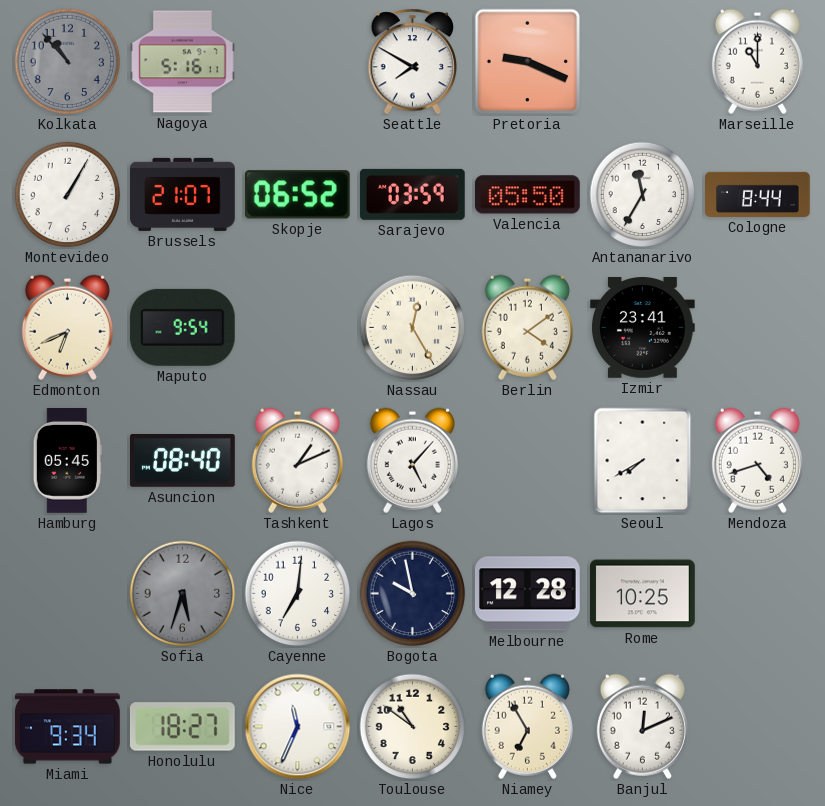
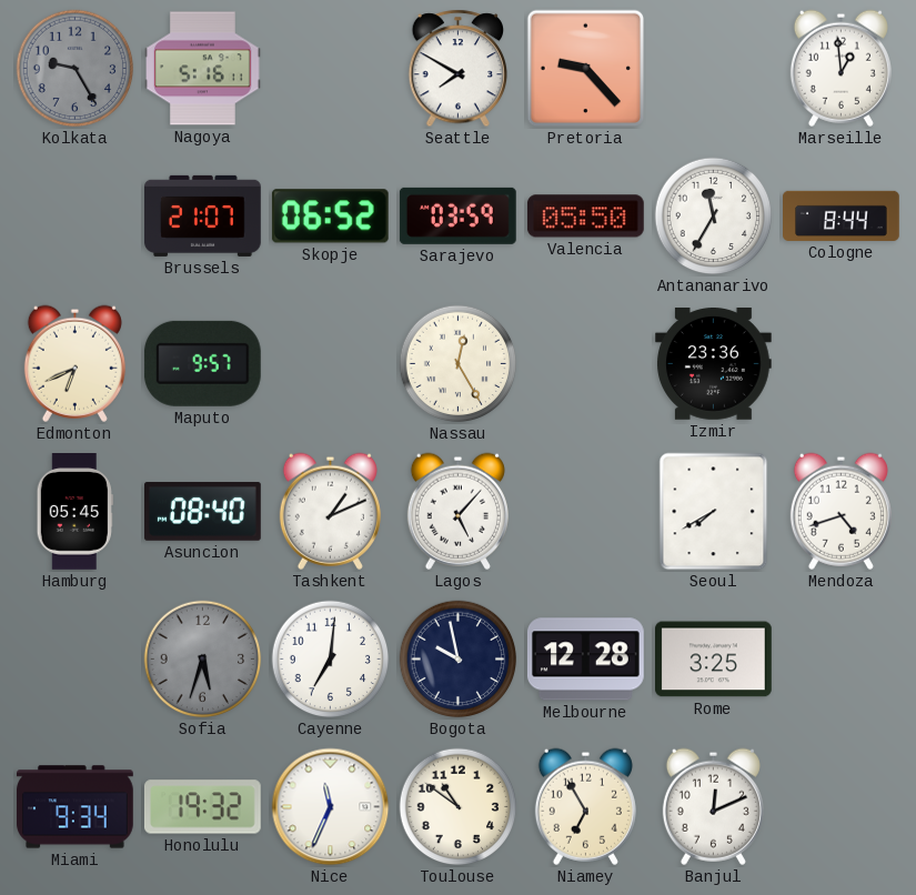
Kolkata: 10:53 -> 9:25 (76, 69)
Pretoria: 9:19 -> 9:23 (586, 69)
Marseille: 11:00 -> 12:59 (840, 68)
Montevideo: 1:05 -> none (68, 195)
Maputo: 9:54 -> 9:57 (202, 363)
Berlin: 4:09 -> none (527, 327)
Izmir: 23:41 -> 23:36 (714, 364)
Rome: 10:25 -> 3:25 (714, 660)
Honolulu: 18:27 -> 19:32 (202, 807)
